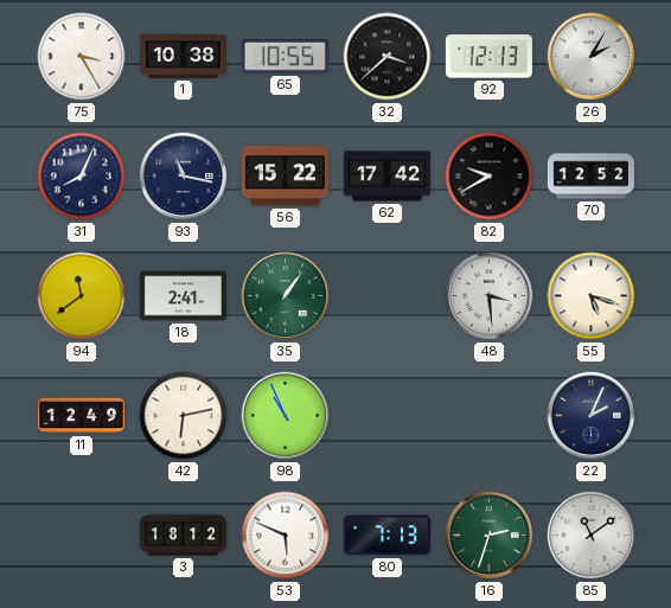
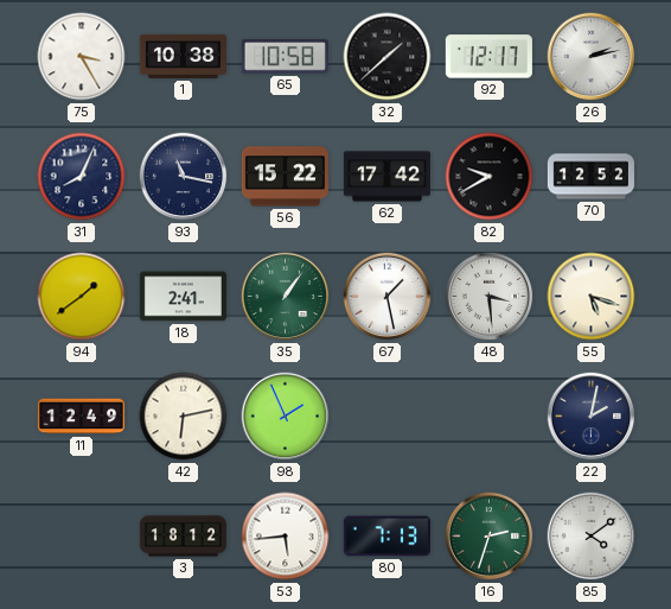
65: 10:55 -> 10:58 (285, 57)
32: 3:38 -> 1:38 (388, 57)
92: 12:13 -> 12:17 (488, 57)
26: 2:05 -> 2:13 (592, 57)
94: 11:39 -> 1:39 (82, 297)
67: none -> 1:28 (388, 297)
98: 10:56 -> 1:56 (286, 417)
22: 2:04 -> 2:02 (592, 417)
53: 5:49 -> 5:44 (286, 537)
85: 11:09 -> 4:09 (592, 537)
